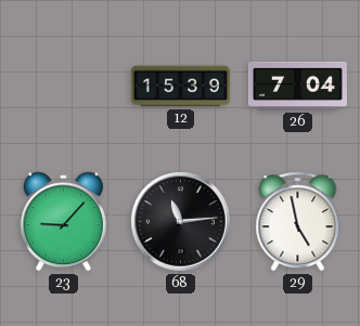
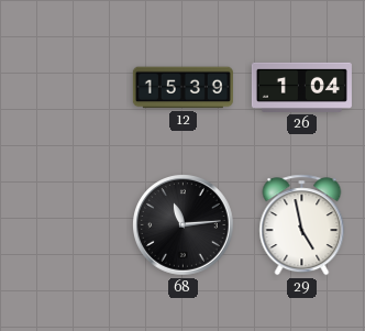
26: 7:04 -> 1:04 (301, 87)
23: 9:07 -> none (63, 222)
